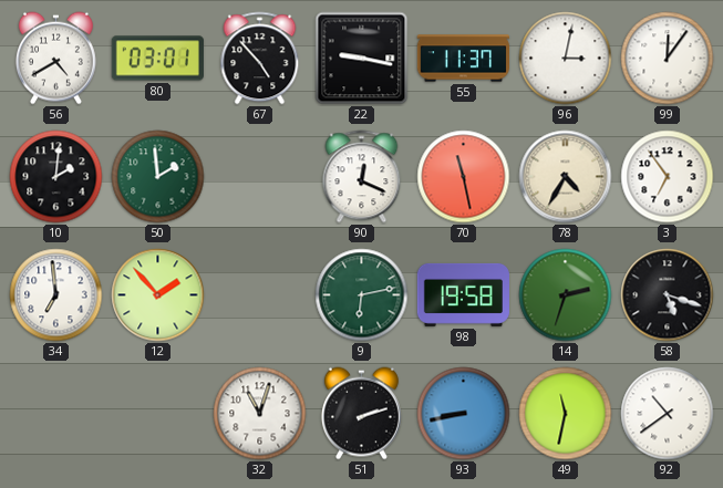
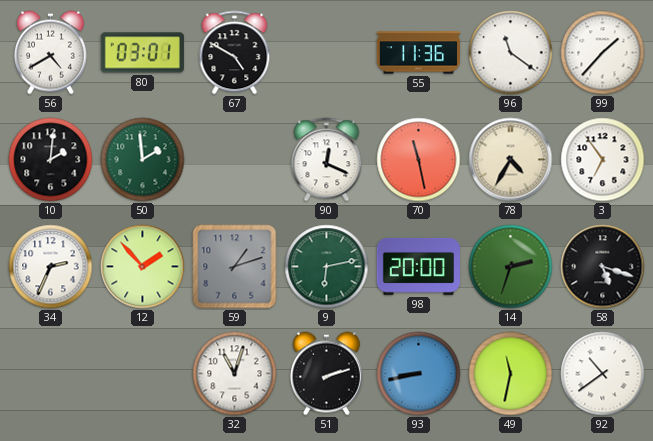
67: 4:53 -> 4:50 (235, 53)
22: 9:17 -> none (362, 59)
55: 11:37 -> 11:36 (418, 53)
96: 3:02 -> 11:21 (511, 53)
99: 12:06 -> 1:37 (603, 53)
34: 6:59 -> 2:34 (51, 267)
59: none -> 1:12 (235, 267)
98: 19:58 -> 20:00 (418, 266)
